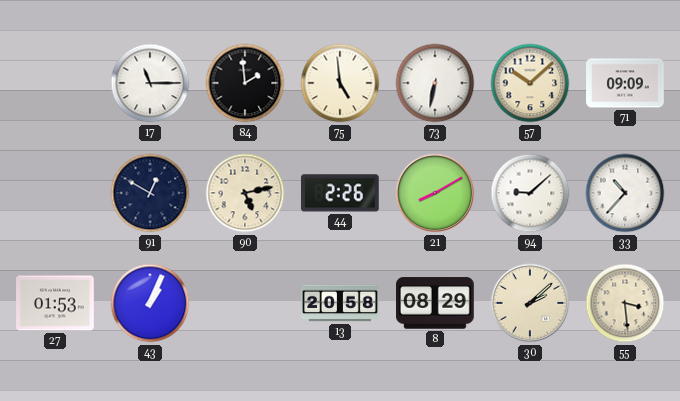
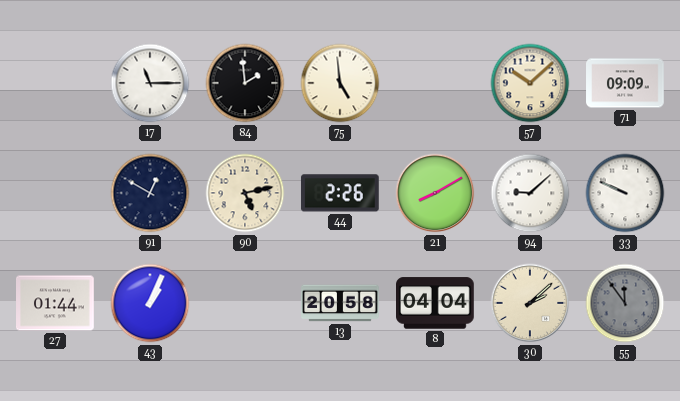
73: 6:32 -> none (435, 83)
33: 10:37 -> 9:49 (625, 193)
27: 01:53 -> 01:44 (56, 303)
8: 08:29 -> 04:04 (436, 303)
55: 3:29 -> 11:54 (625, 303)
55 dial: cream -> grey (625, 303)
